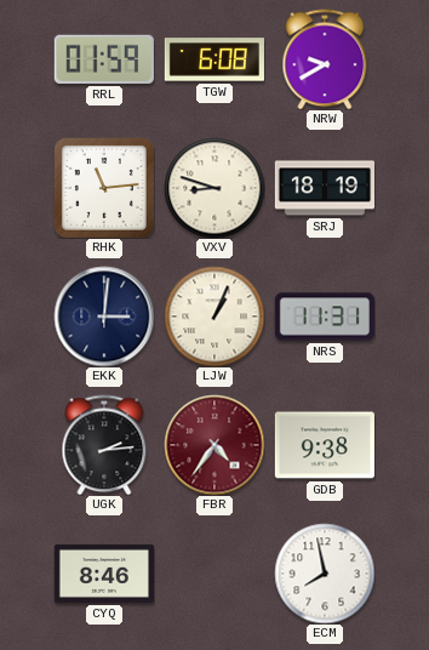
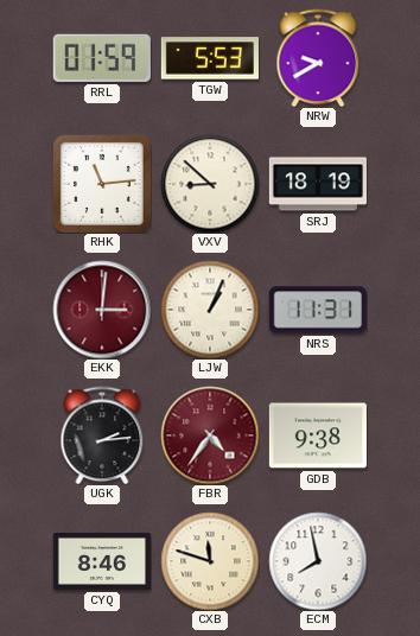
TGW: 6:08 -> 5:53 (210, 58)
VXV: 8:48 -> 8:52 (210, 184)
EKK dial: navy -> burgundy (102, 310)
CXB: none -> 11:48 (210, 561)
